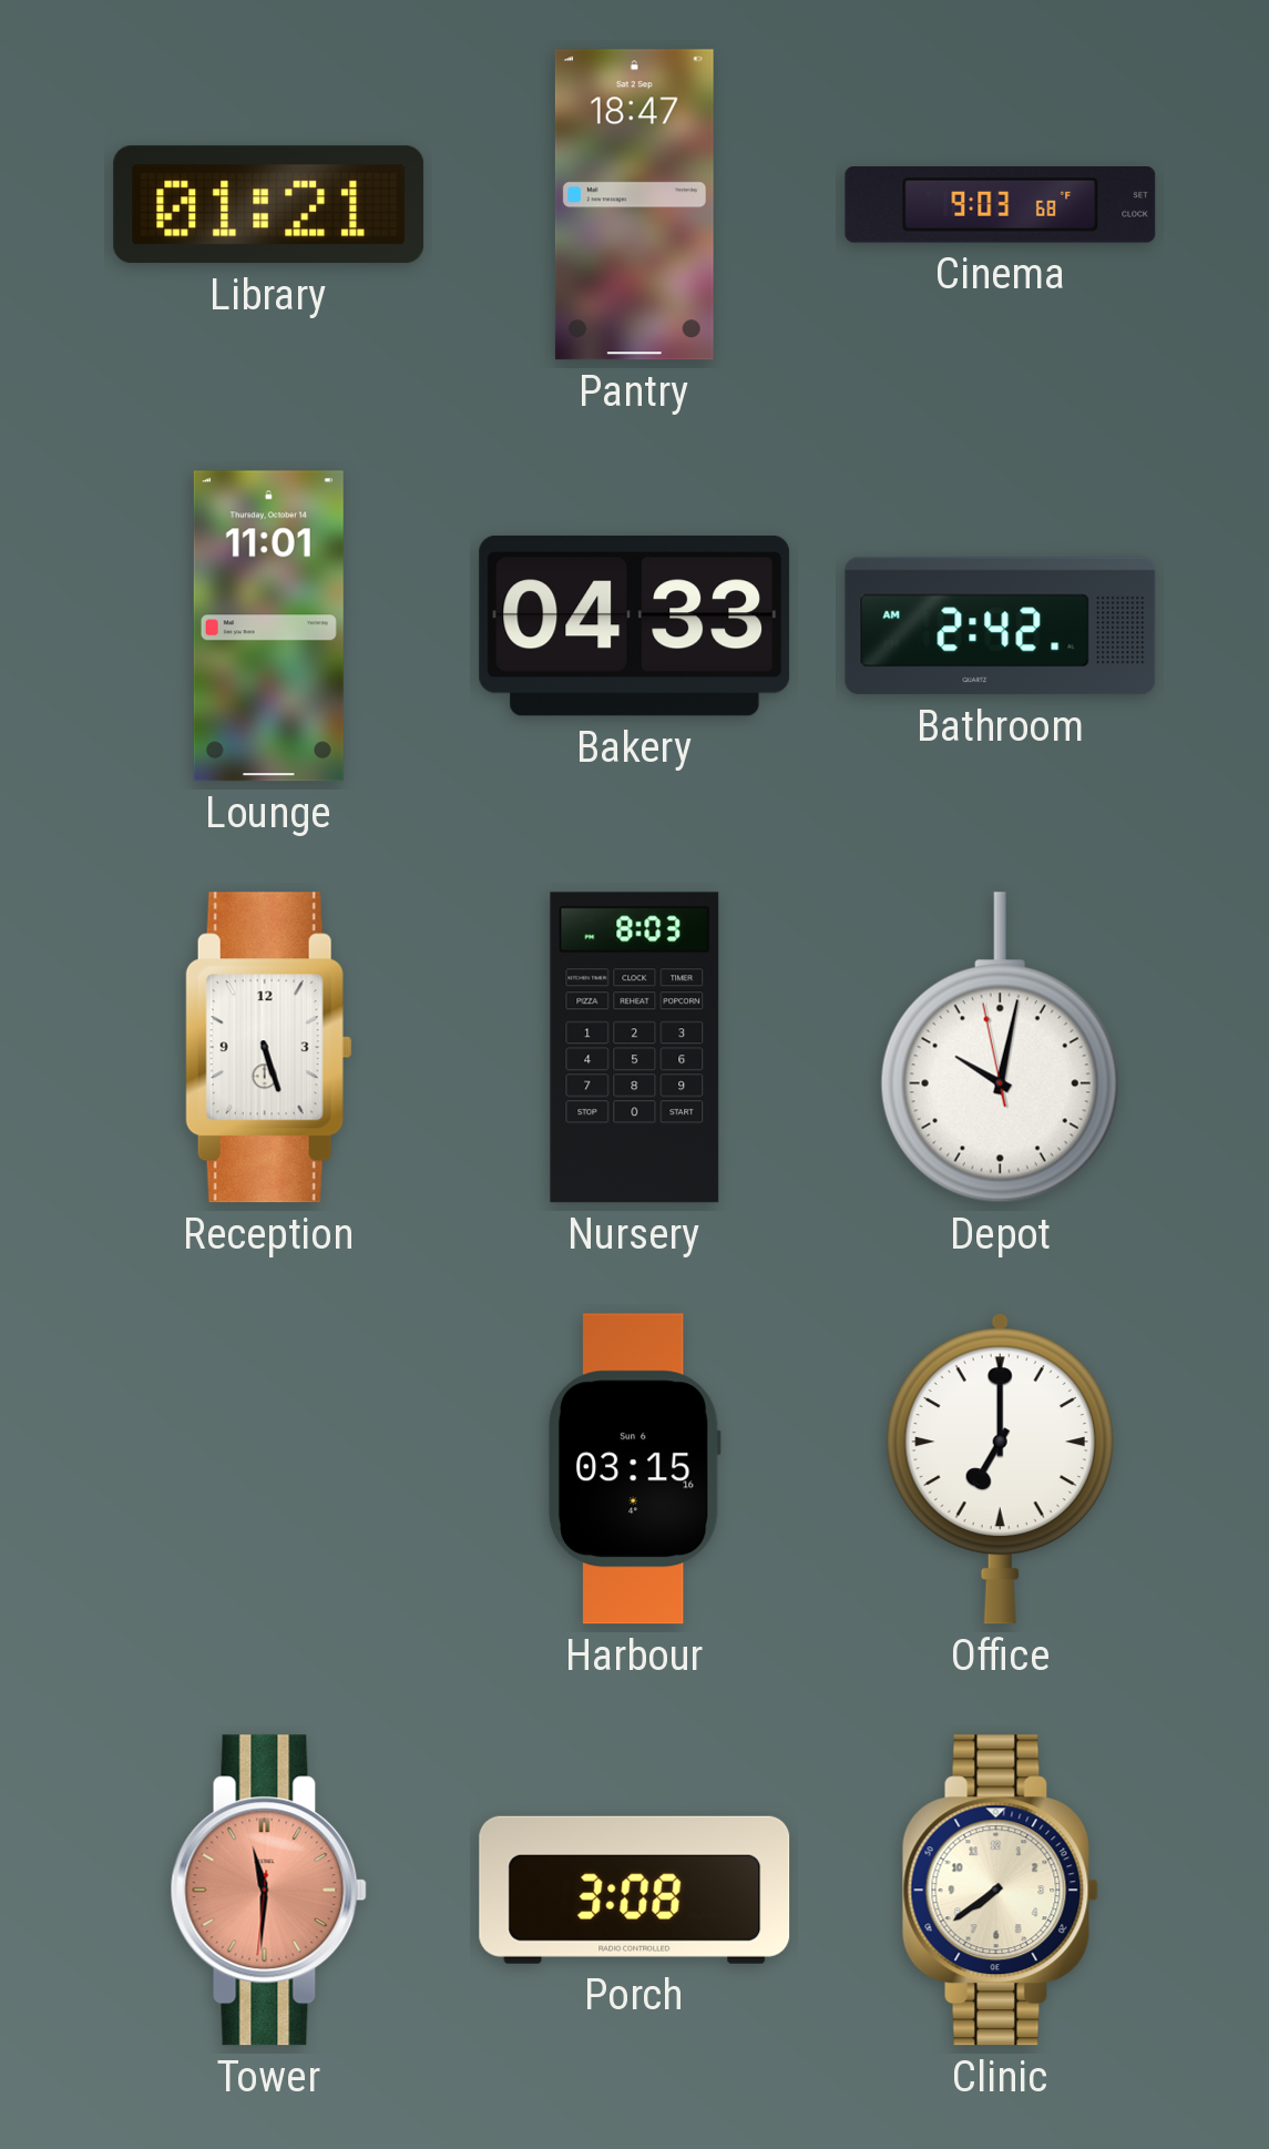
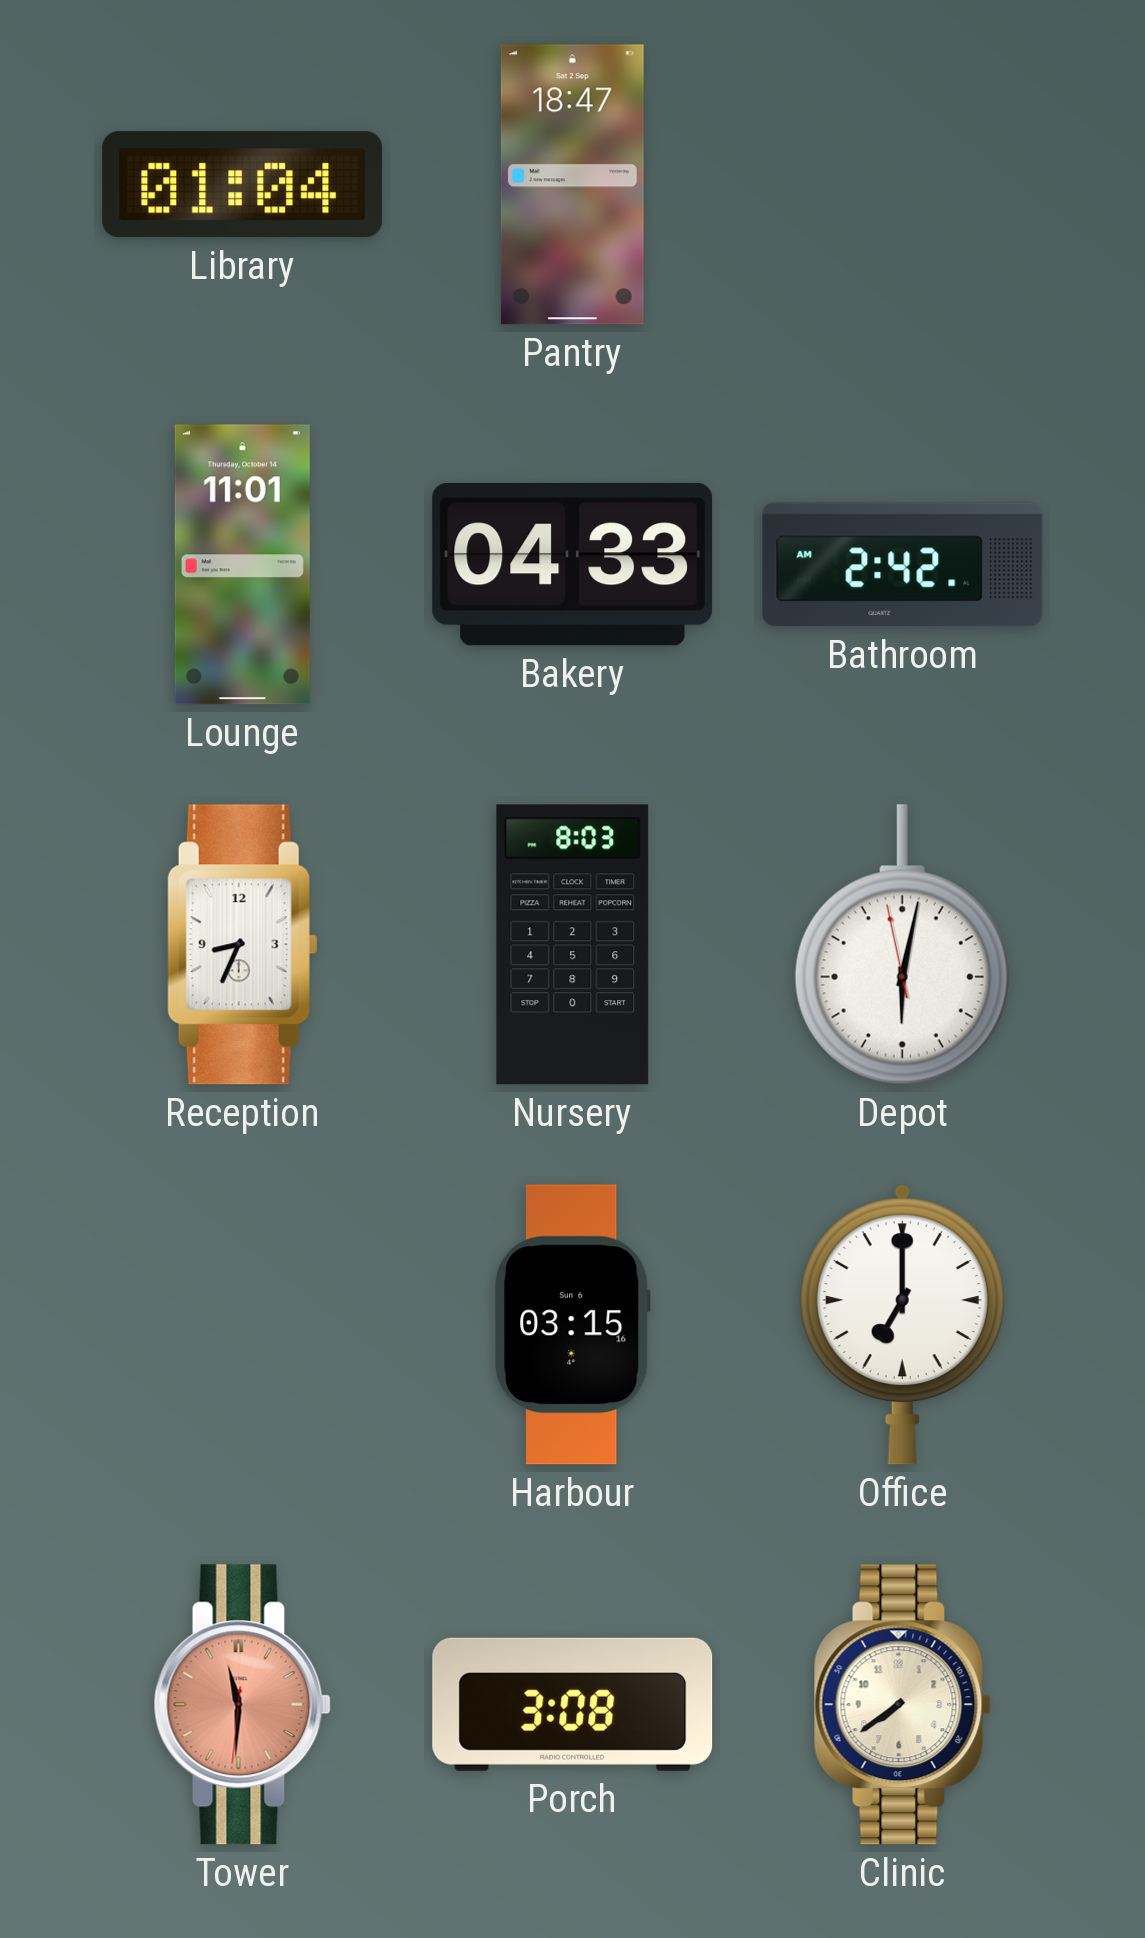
Library: 01:21 -> 01:04 (243, 185)
Cinema: 9:03 -> none (1001, 205)
Reception: 5:27 -> 8:34 (242, 945)
Depot: 10:01 -> 6:01 (902, 945)
